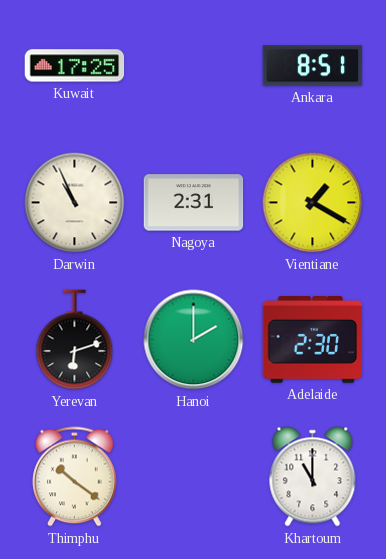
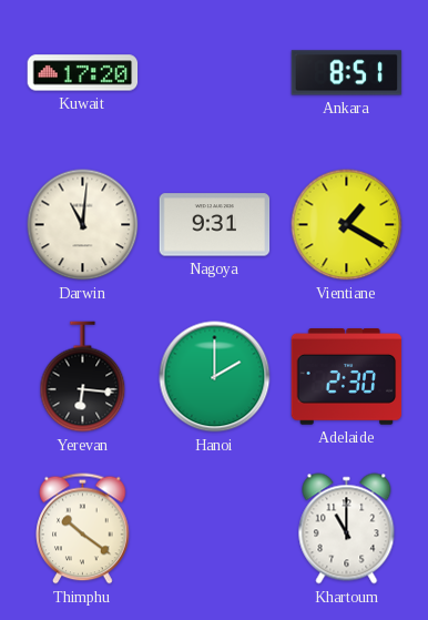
Kuwait: 17:25 -> 17:20 (83, 73)
Darwin: 10:56 -> 11:01 (83, 225)
Nagoya: 2:31 -> 9:31 (215, 225)
Yerevan: 6:12 -> 6:16 (83, 377)
